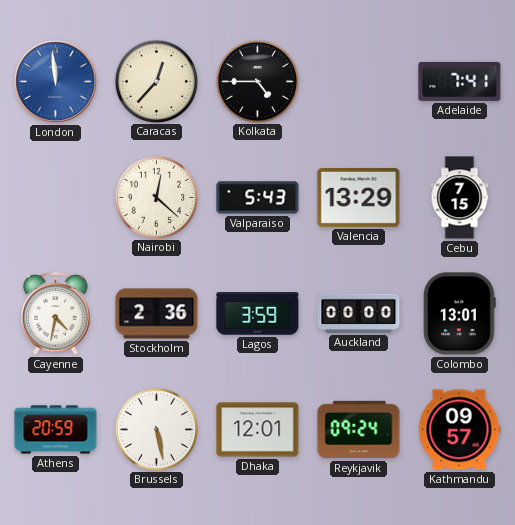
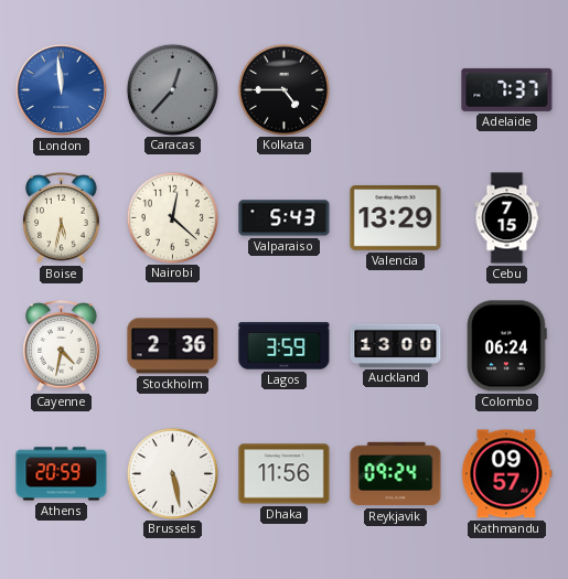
Caracas dial: cream -> grey (172, 89)
Adelaide: 7:41 -> 7:37 (507, 89)
Boise: none -> 5:32 (62, 218)
Auckland: 00:00 -> 13:00 (396, 345)
Colombo: 13:01 -> 06:24 (507, 346)
Dhaka: 12:01 -> 11:56 (285, 474)
